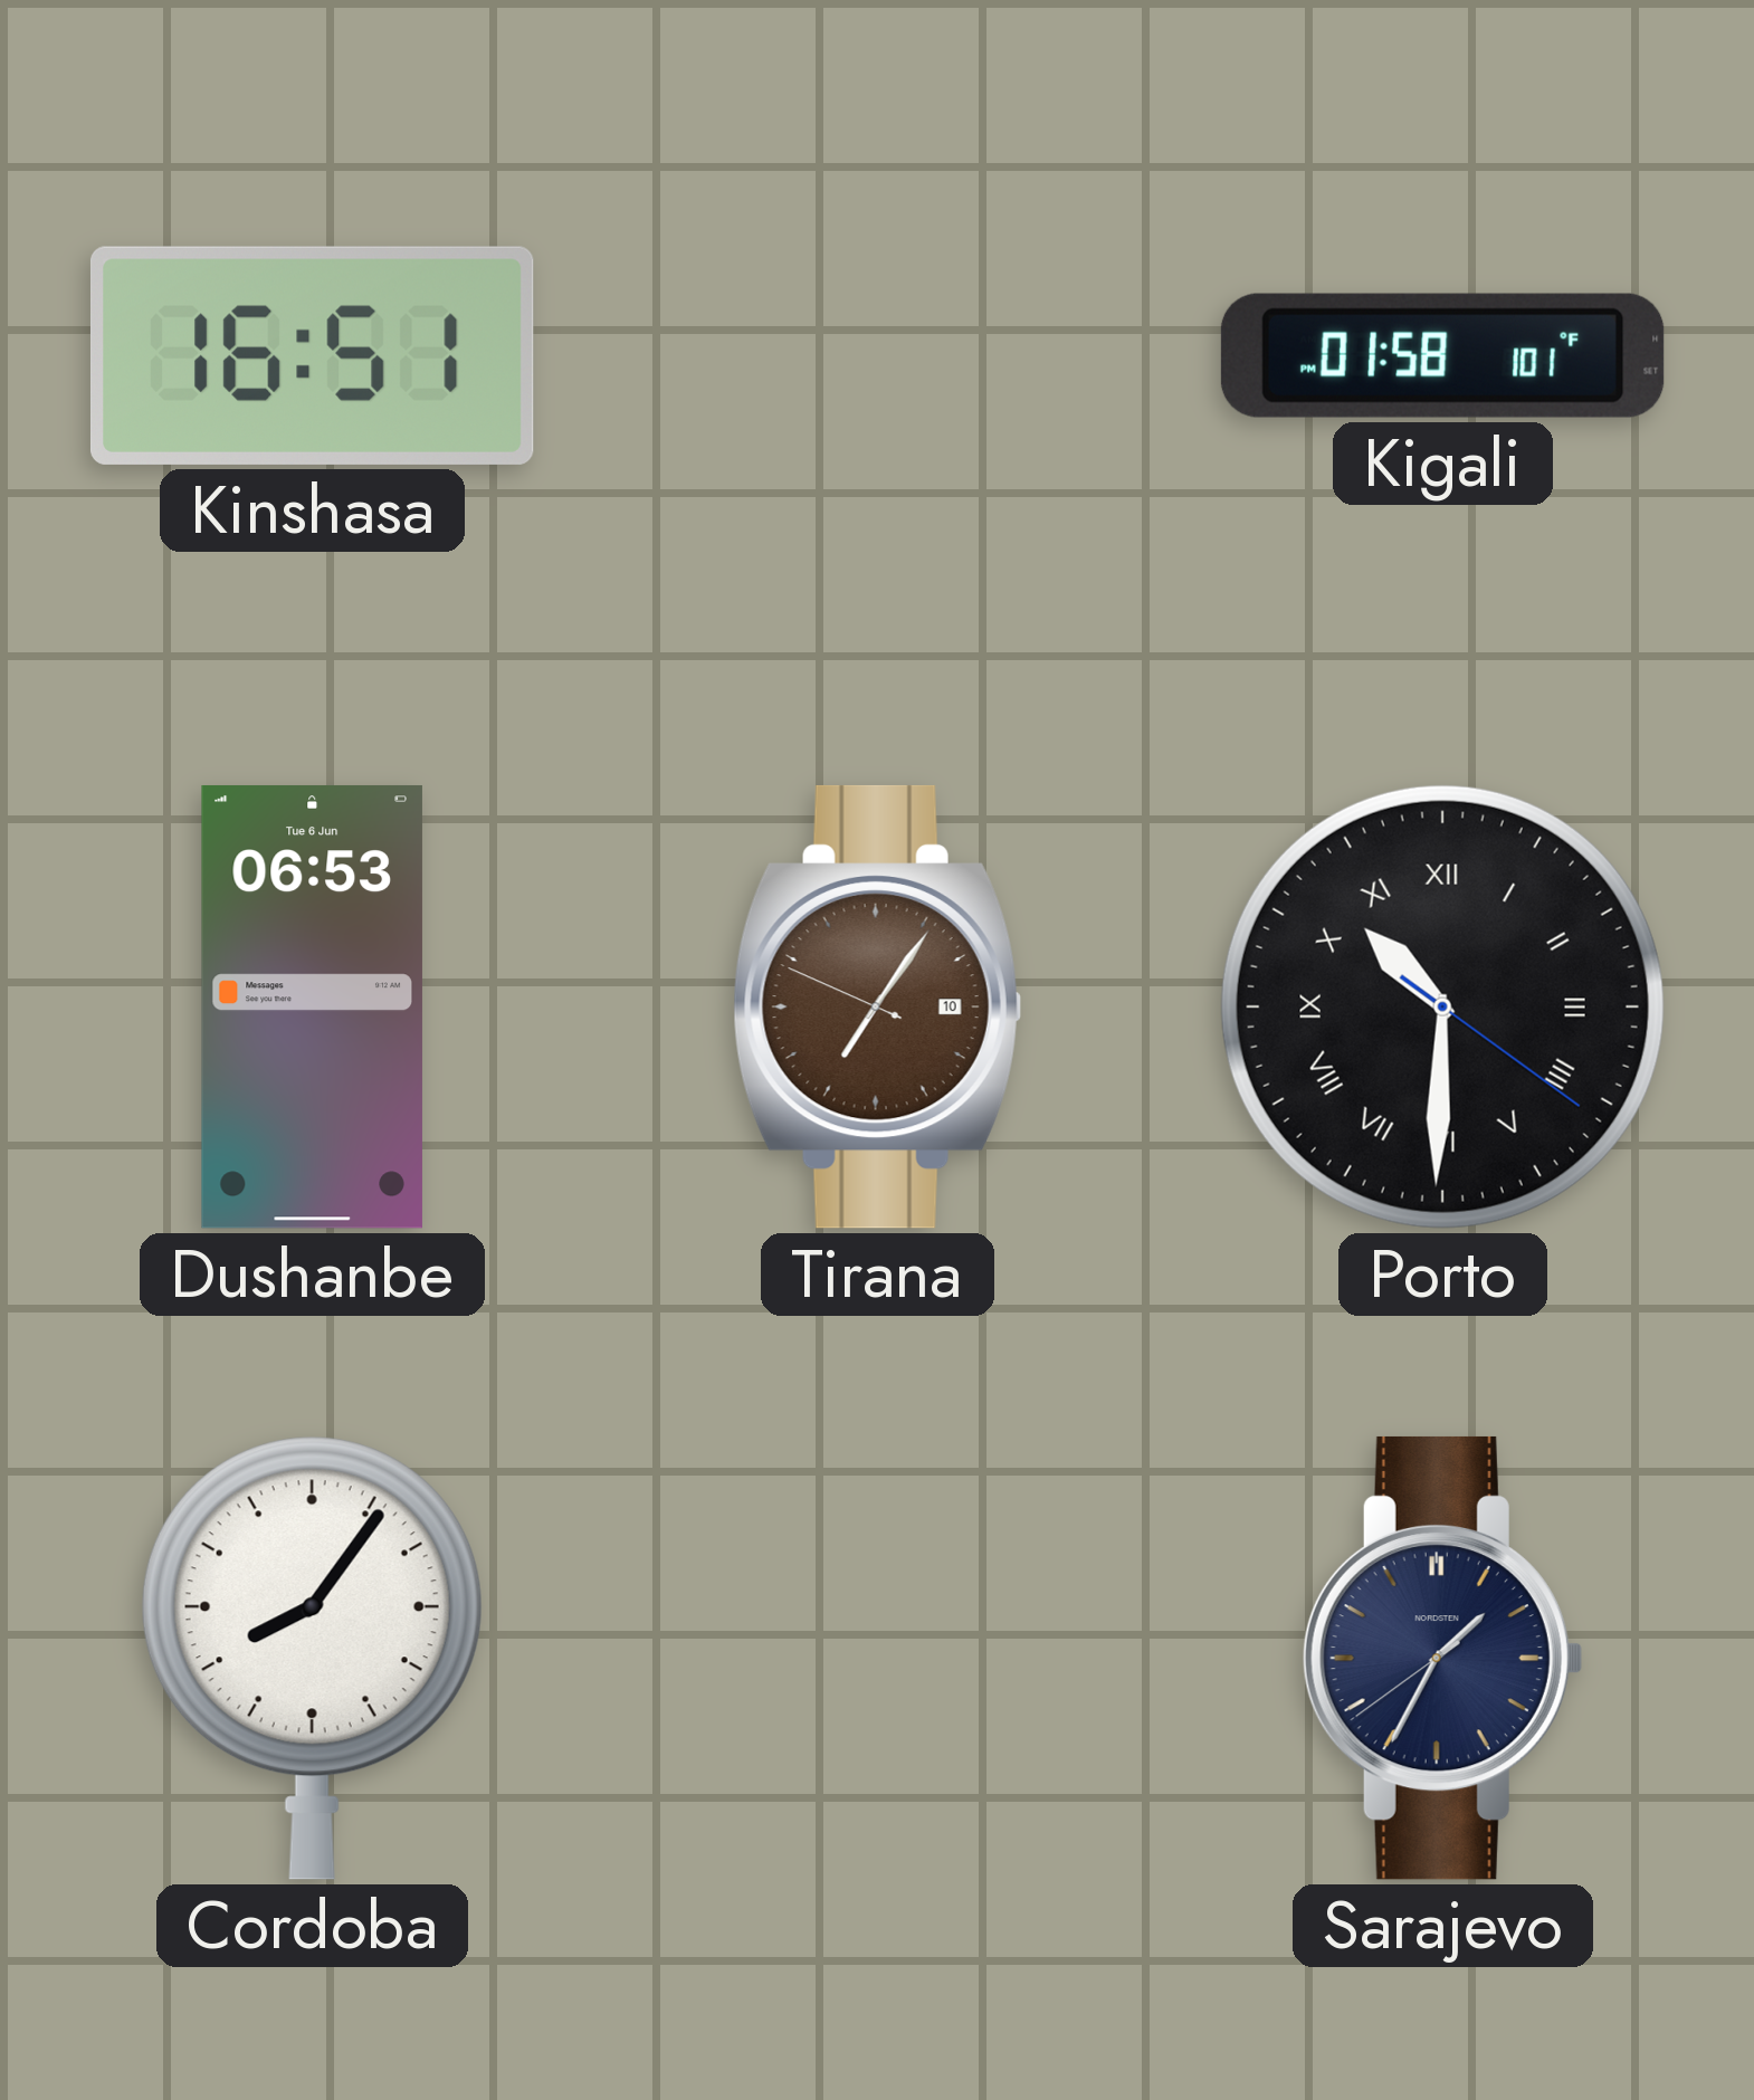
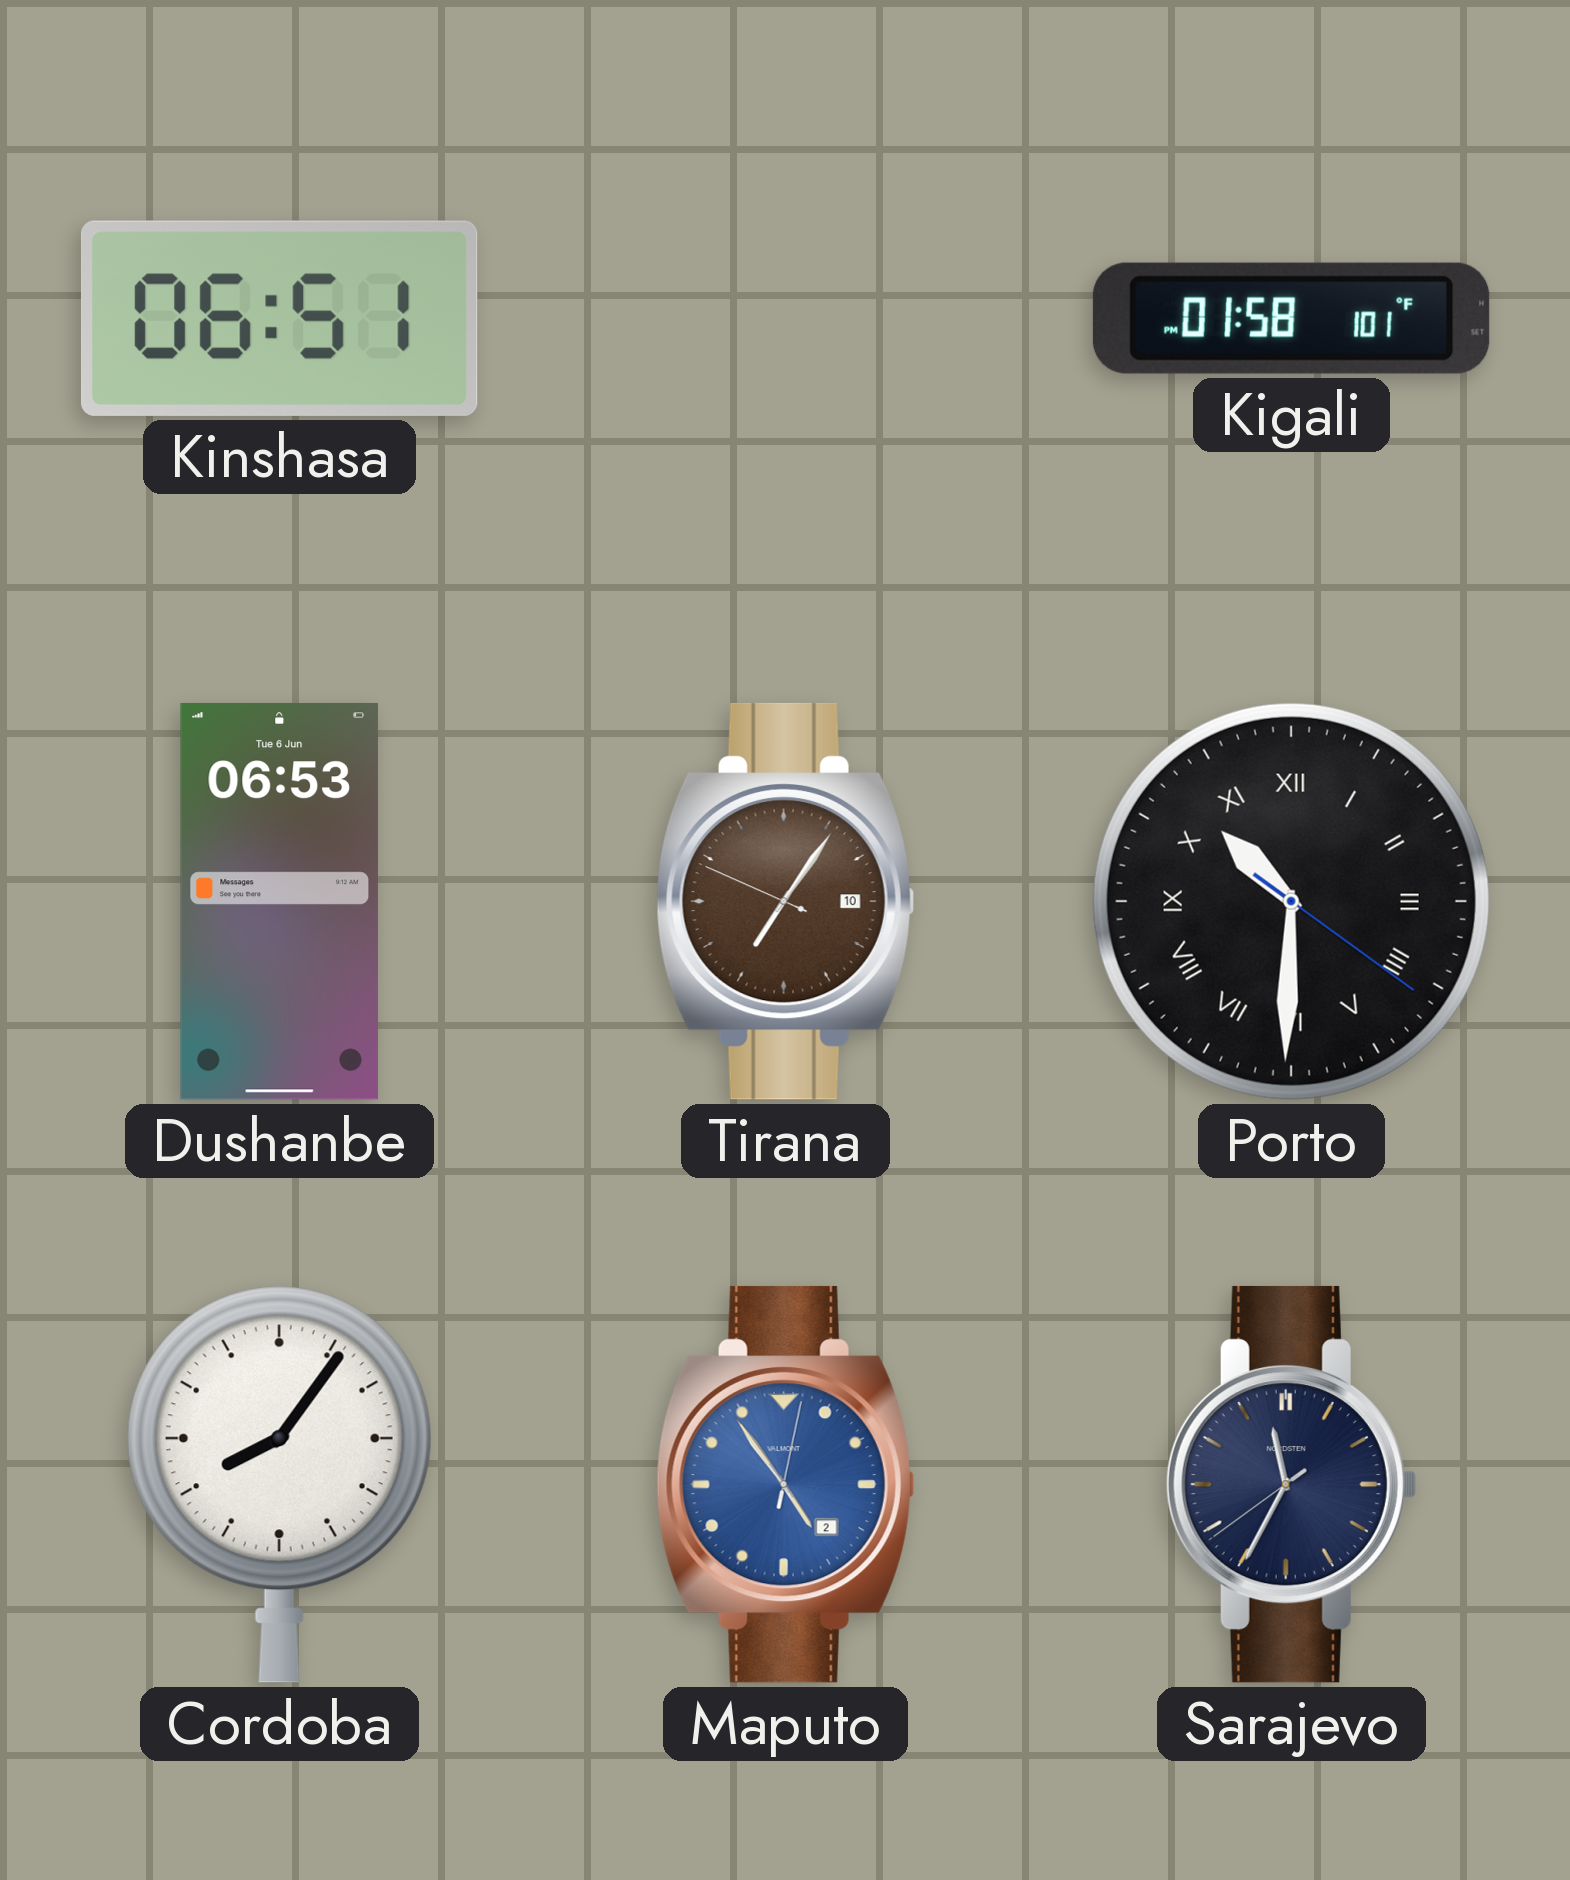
Kinshasa: 16:51 -> 06:51 (279, 318)
Maputo: none -> 4:54 (785, 1484)
Sarajevo: 1:34 -> 11:34 (1291, 1484)
